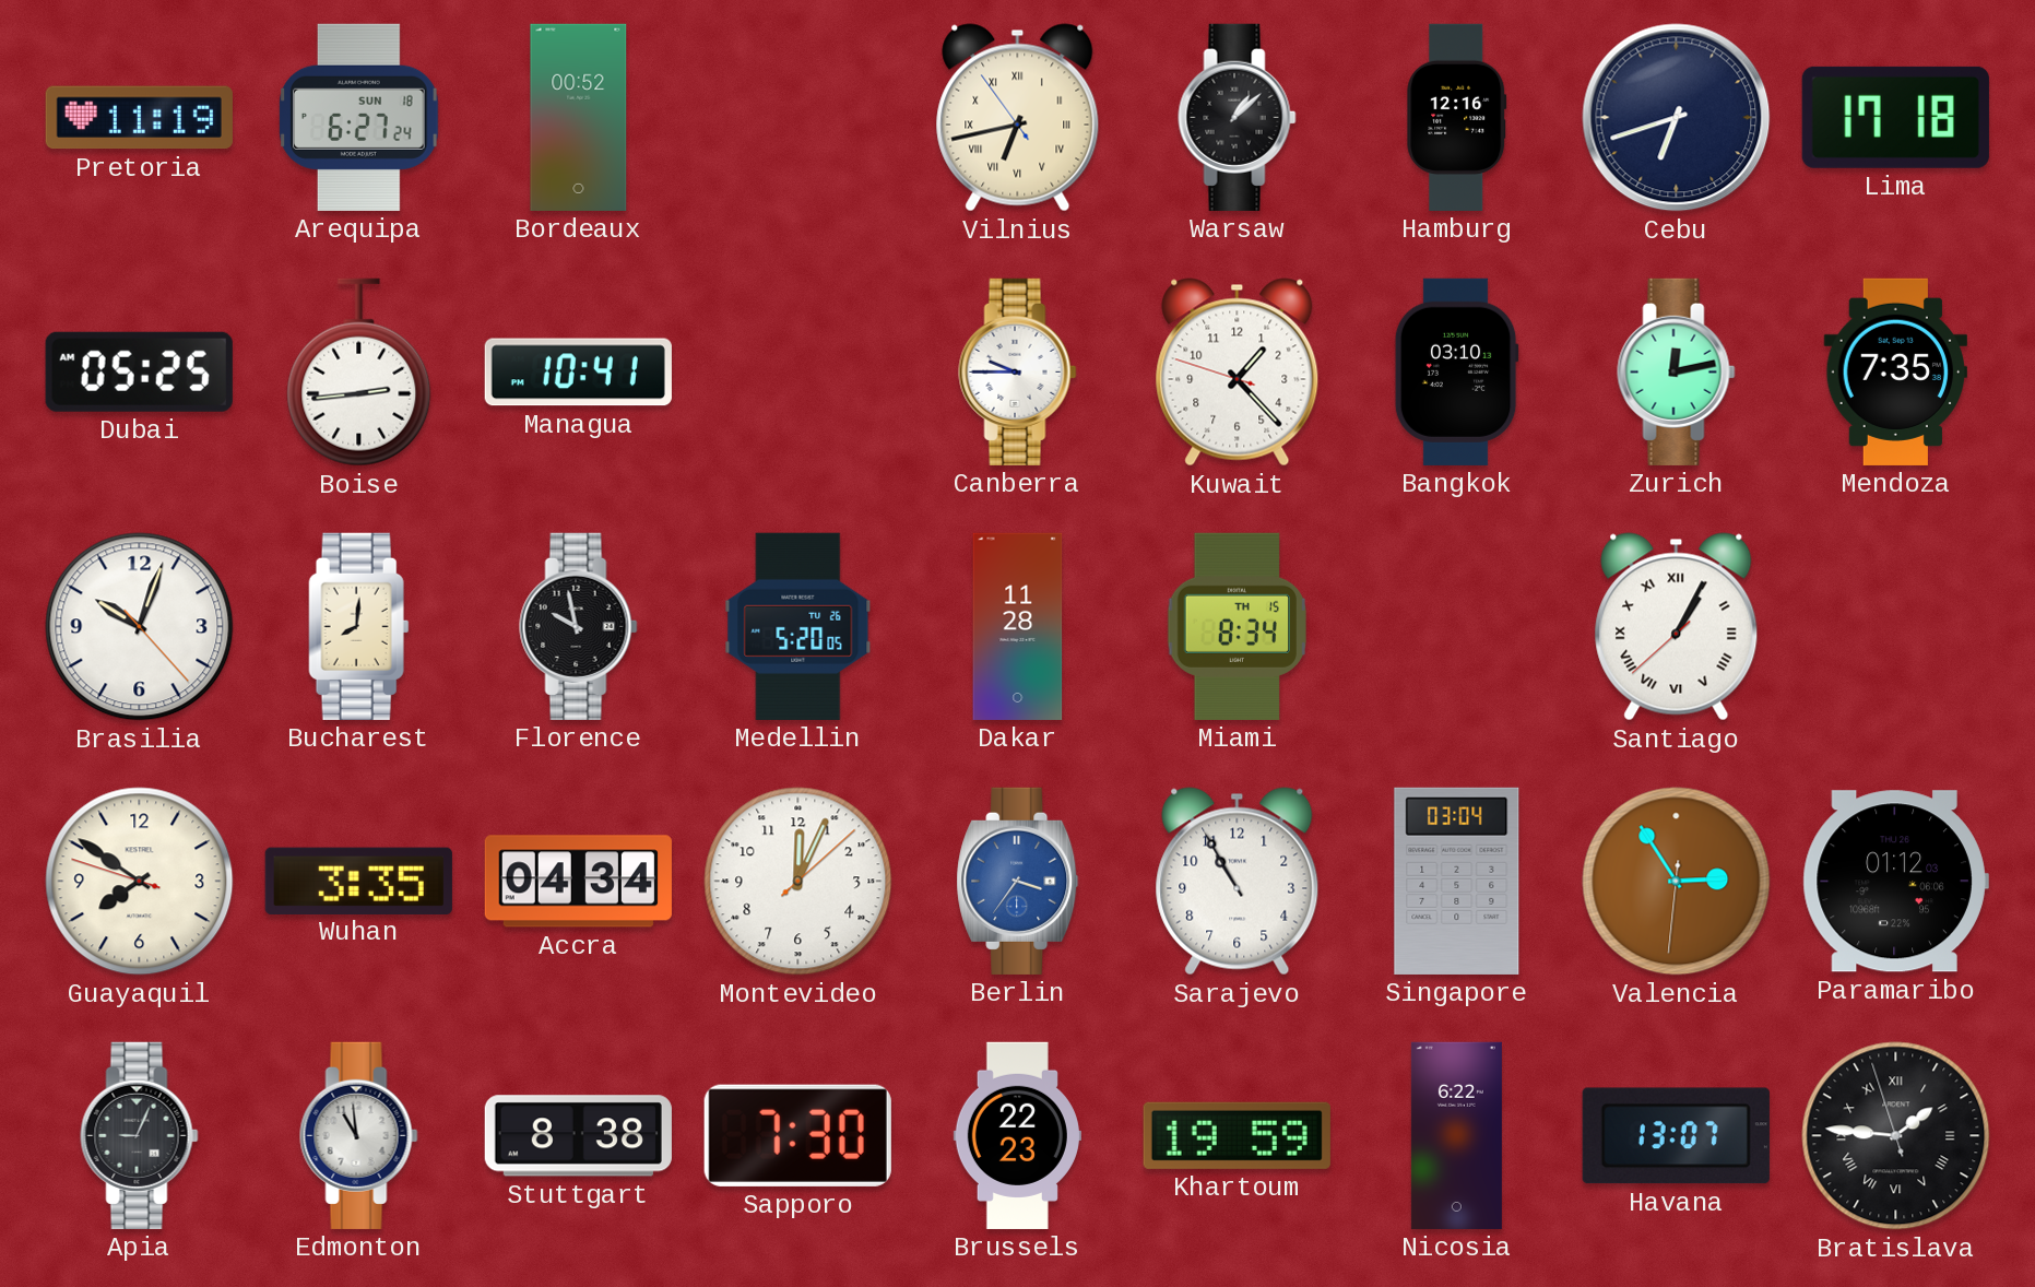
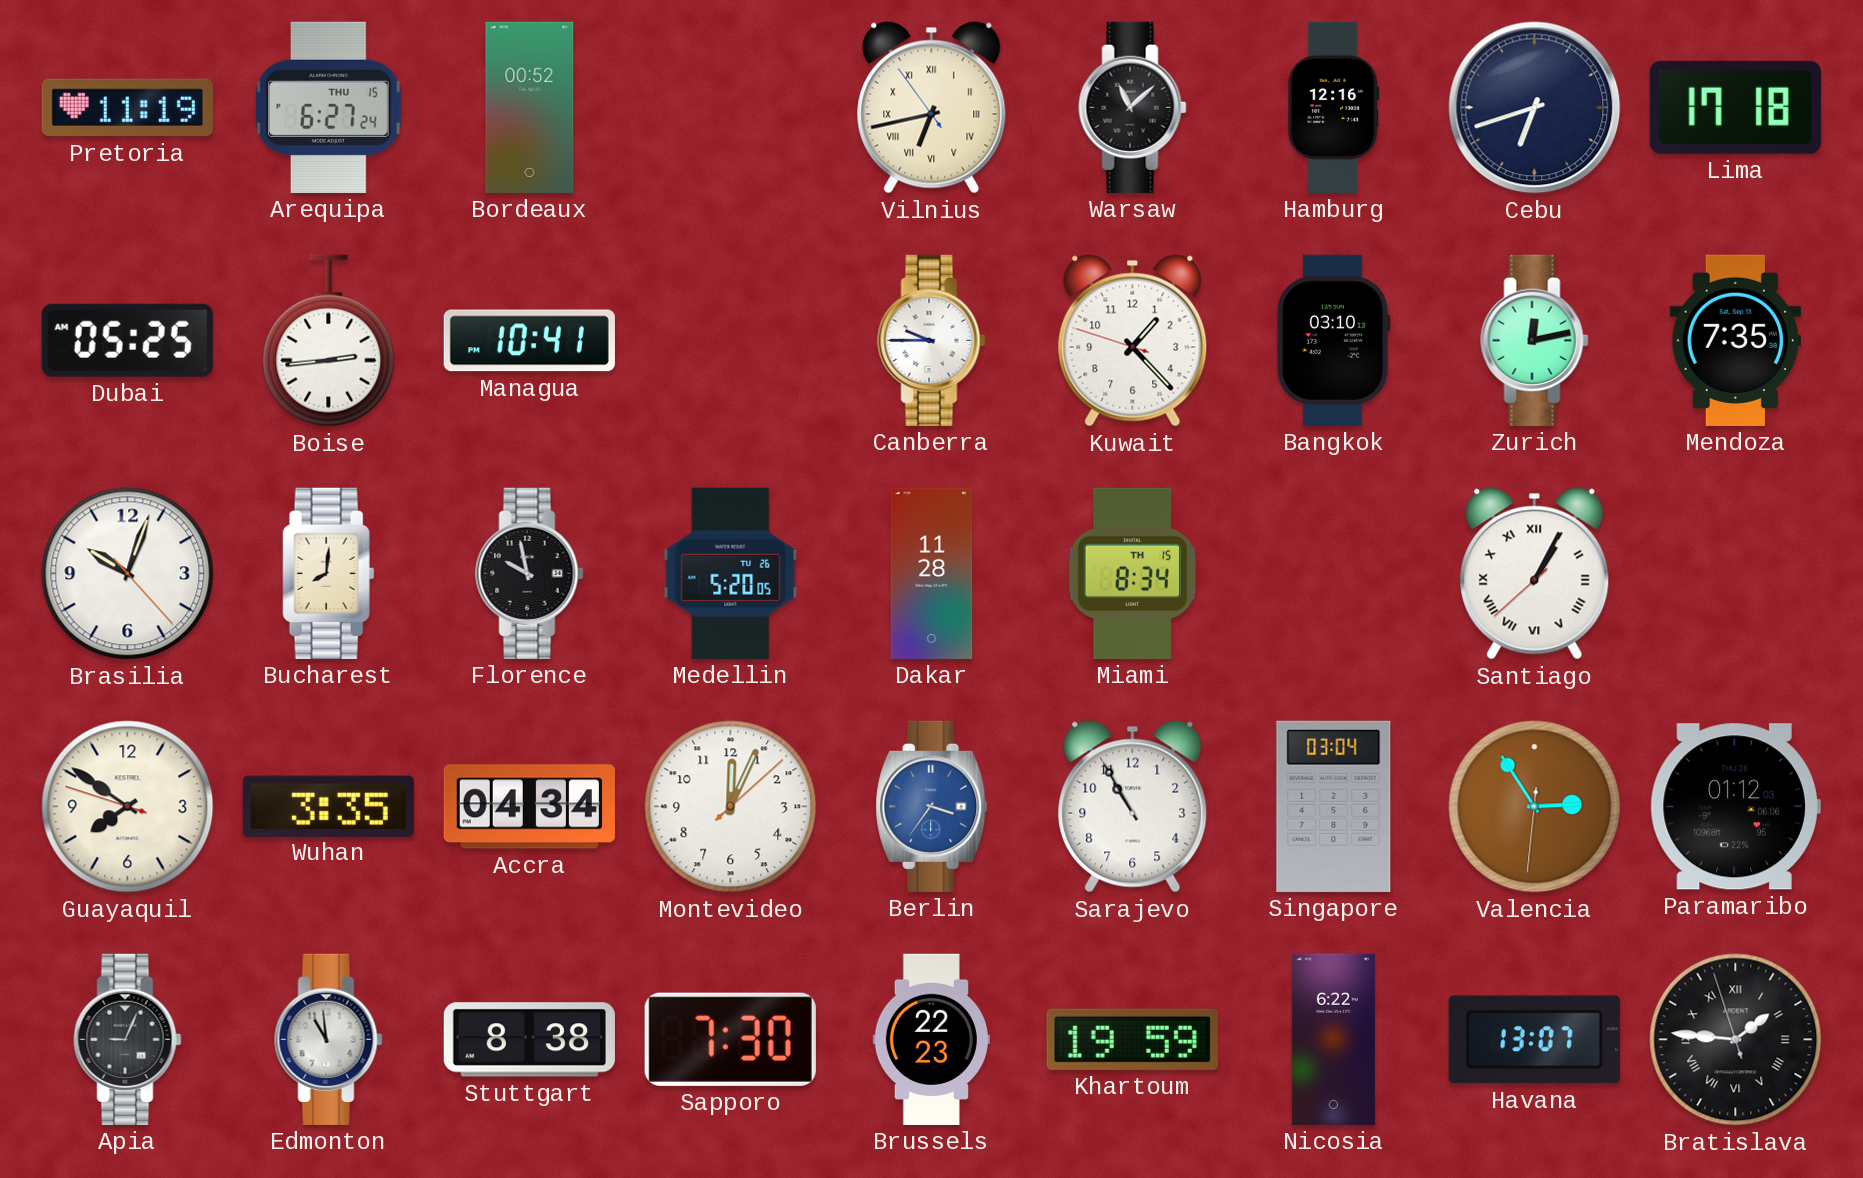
Arequipa date: SUN 18 -> THU 15 (329, 107)
Warsaw: 1:08 -> 11:08 (1133, 107)
